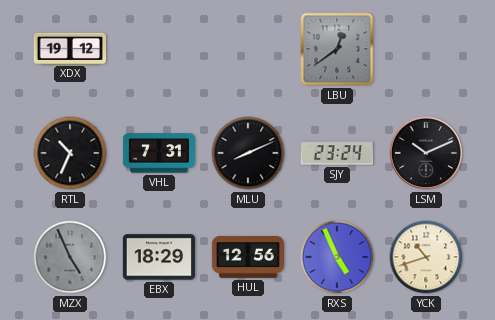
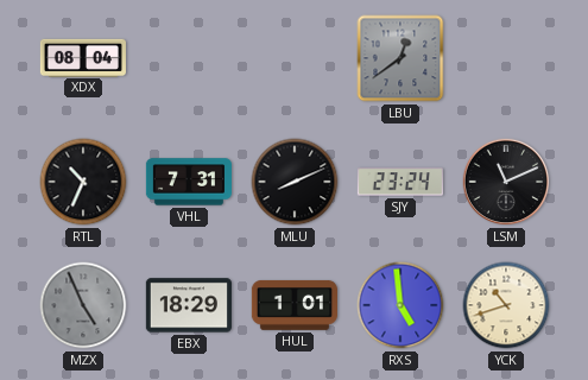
XDX: 19:12 -> 08:04 (83, 57)
LSM: 10:11 -> 11:11 (506, 182)
HUL: 12:56 -> 1:01 (295, 305)
RXS: 4:56 -> 4:59 (400, 305)
